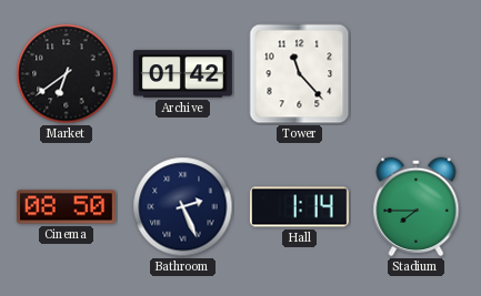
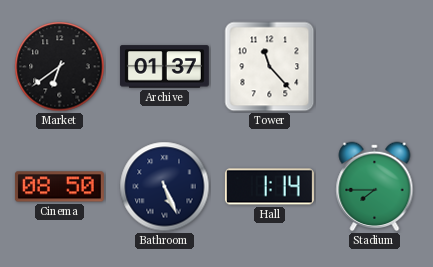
Archive: 01:42 -> 01:37 (164, 67)
Bathroom: 2:26 -> 5:26 (165, 187)
